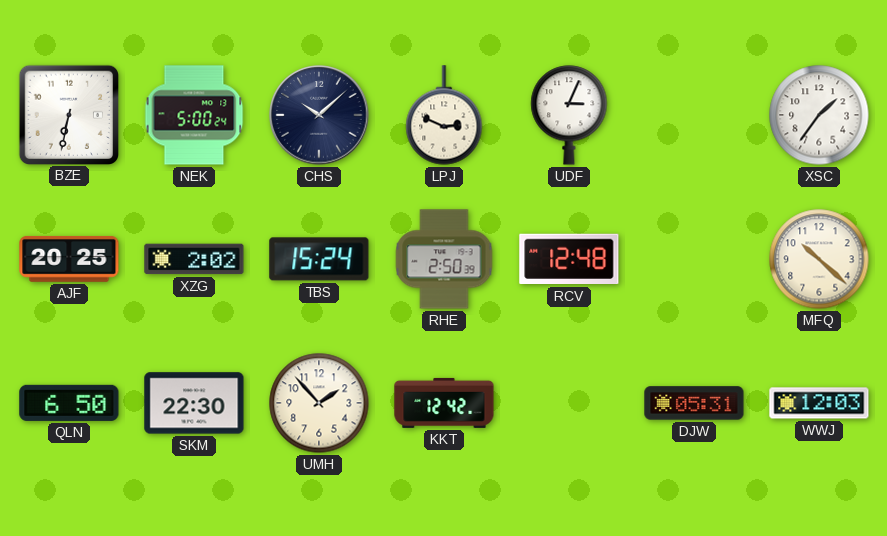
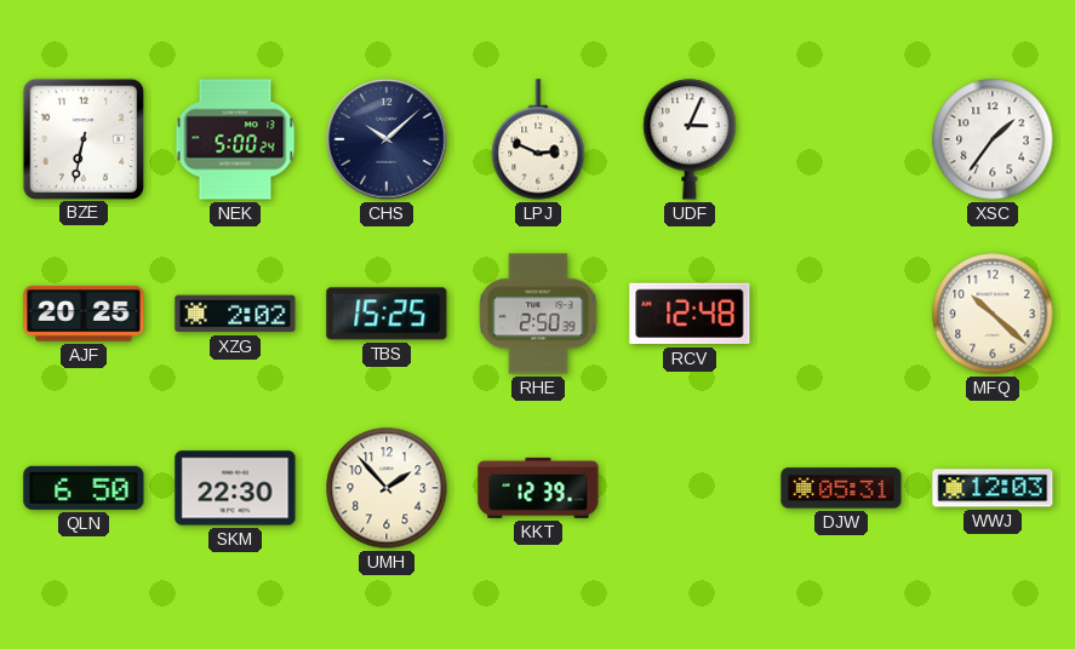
TBS: 15:24 -> 15:25 (387, 314)
KKT: 12:42 -> 12:39 (538, 488)
